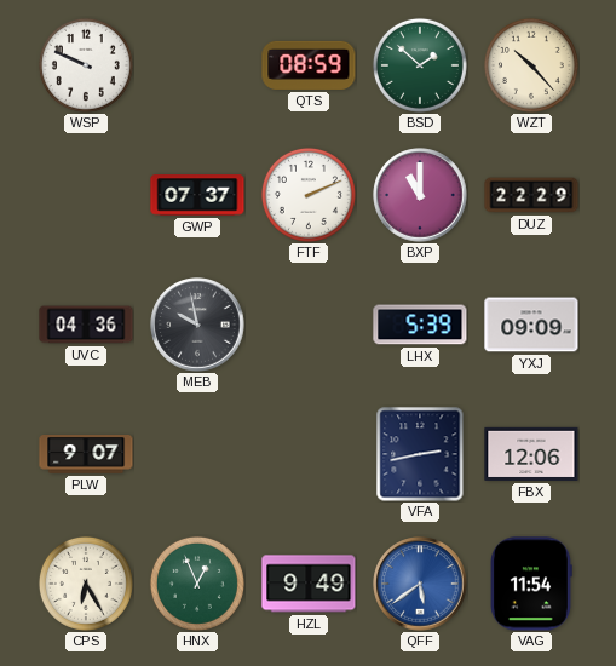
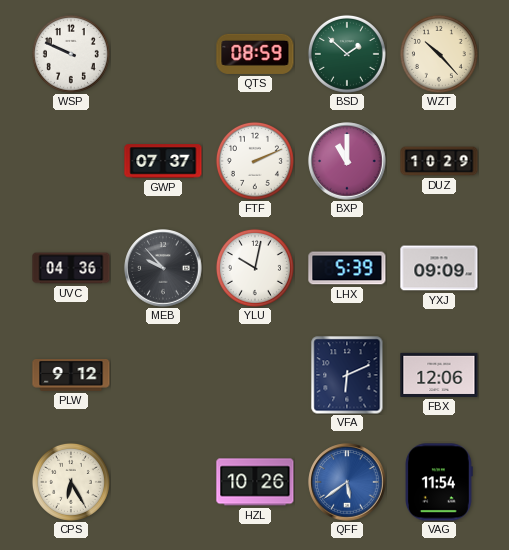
DUZ: 22:29 -> 10:29 (439, 161)
MEB: 9:58 -> 9:53 (163, 268)
YLU: none -> 10:02 (255, 268)
PLW: 9:07 -> 9:12 (71, 376)
VFA: 2:43 -> 6:11 (347, 375)
HNX: 12:56 -> none (197, 584)
HZL: 9:49 -> 10:26 (255, 482)
